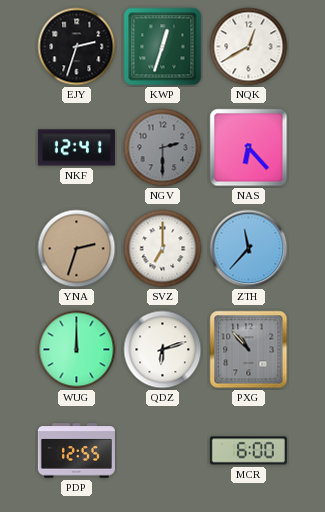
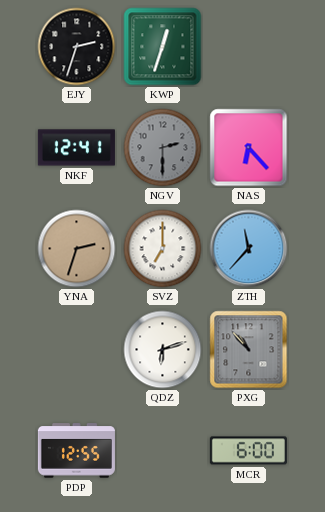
NQK: 12:40 -> none (249, 47)
WUG: 12:00 -> none (77, 350)
